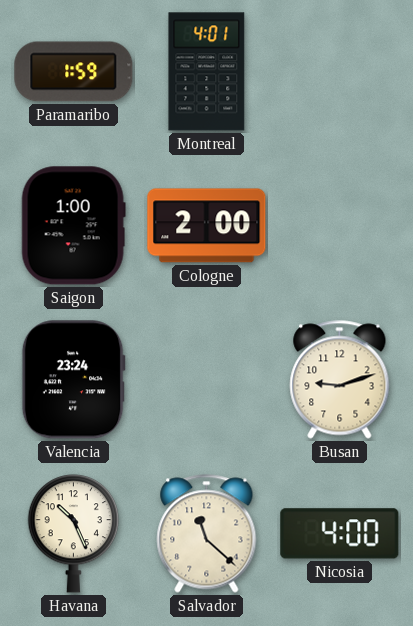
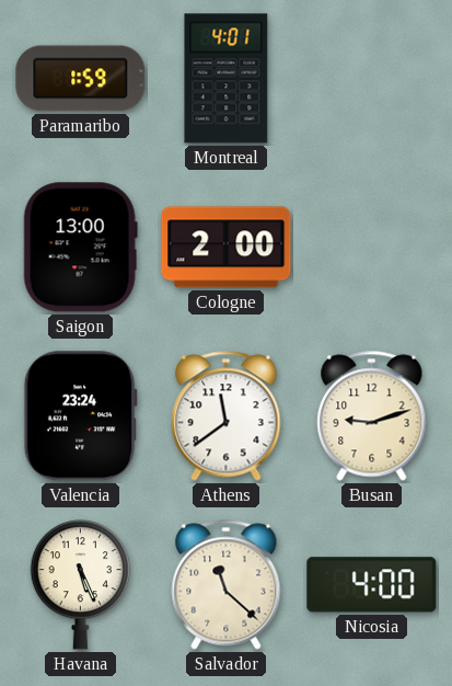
Saigon: 1:00 -> 13:00 (80, 248)
Athens: none -> 11:39 (227, 416)
Havana: 10:26 -> 5:26 (81, 585)
